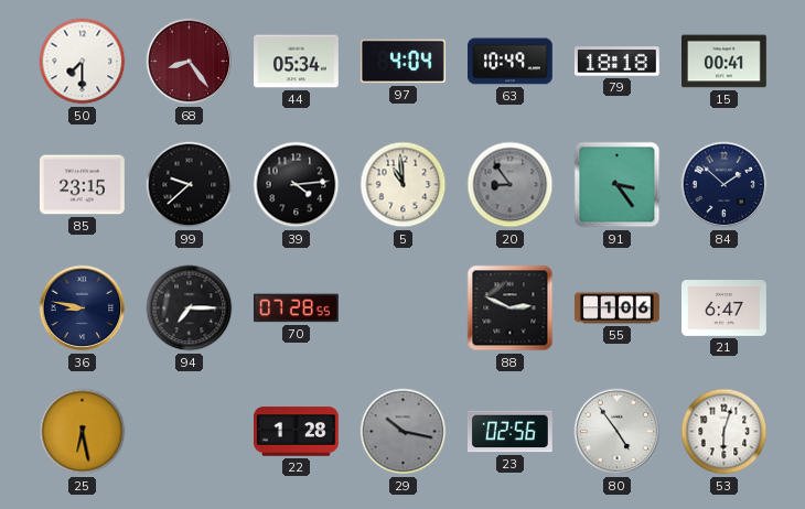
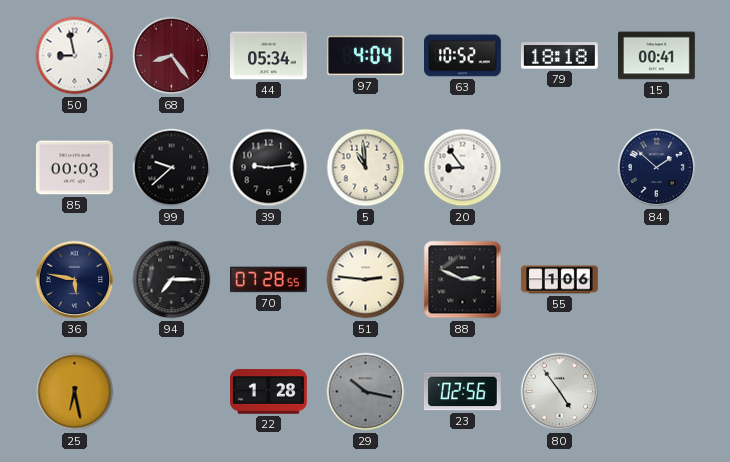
50: 7:30 -> 8:58 (75, 56)
63: 10:49 -> 10:52 (463, 56)
85: 23:15 -> 00:03 (74, 168)
39: 4:14 -> 9:14 (269, 168)
20 dial: grey -> white (463, 168)
91: 3:24 -> none (618, 185)
36: 8:47 -> 5:47 (75, 280)
51: none -> 2:46 (366, 280)
21: 6:47 -> none (724, 308)
53: 6:03 -> none (724, 432)
